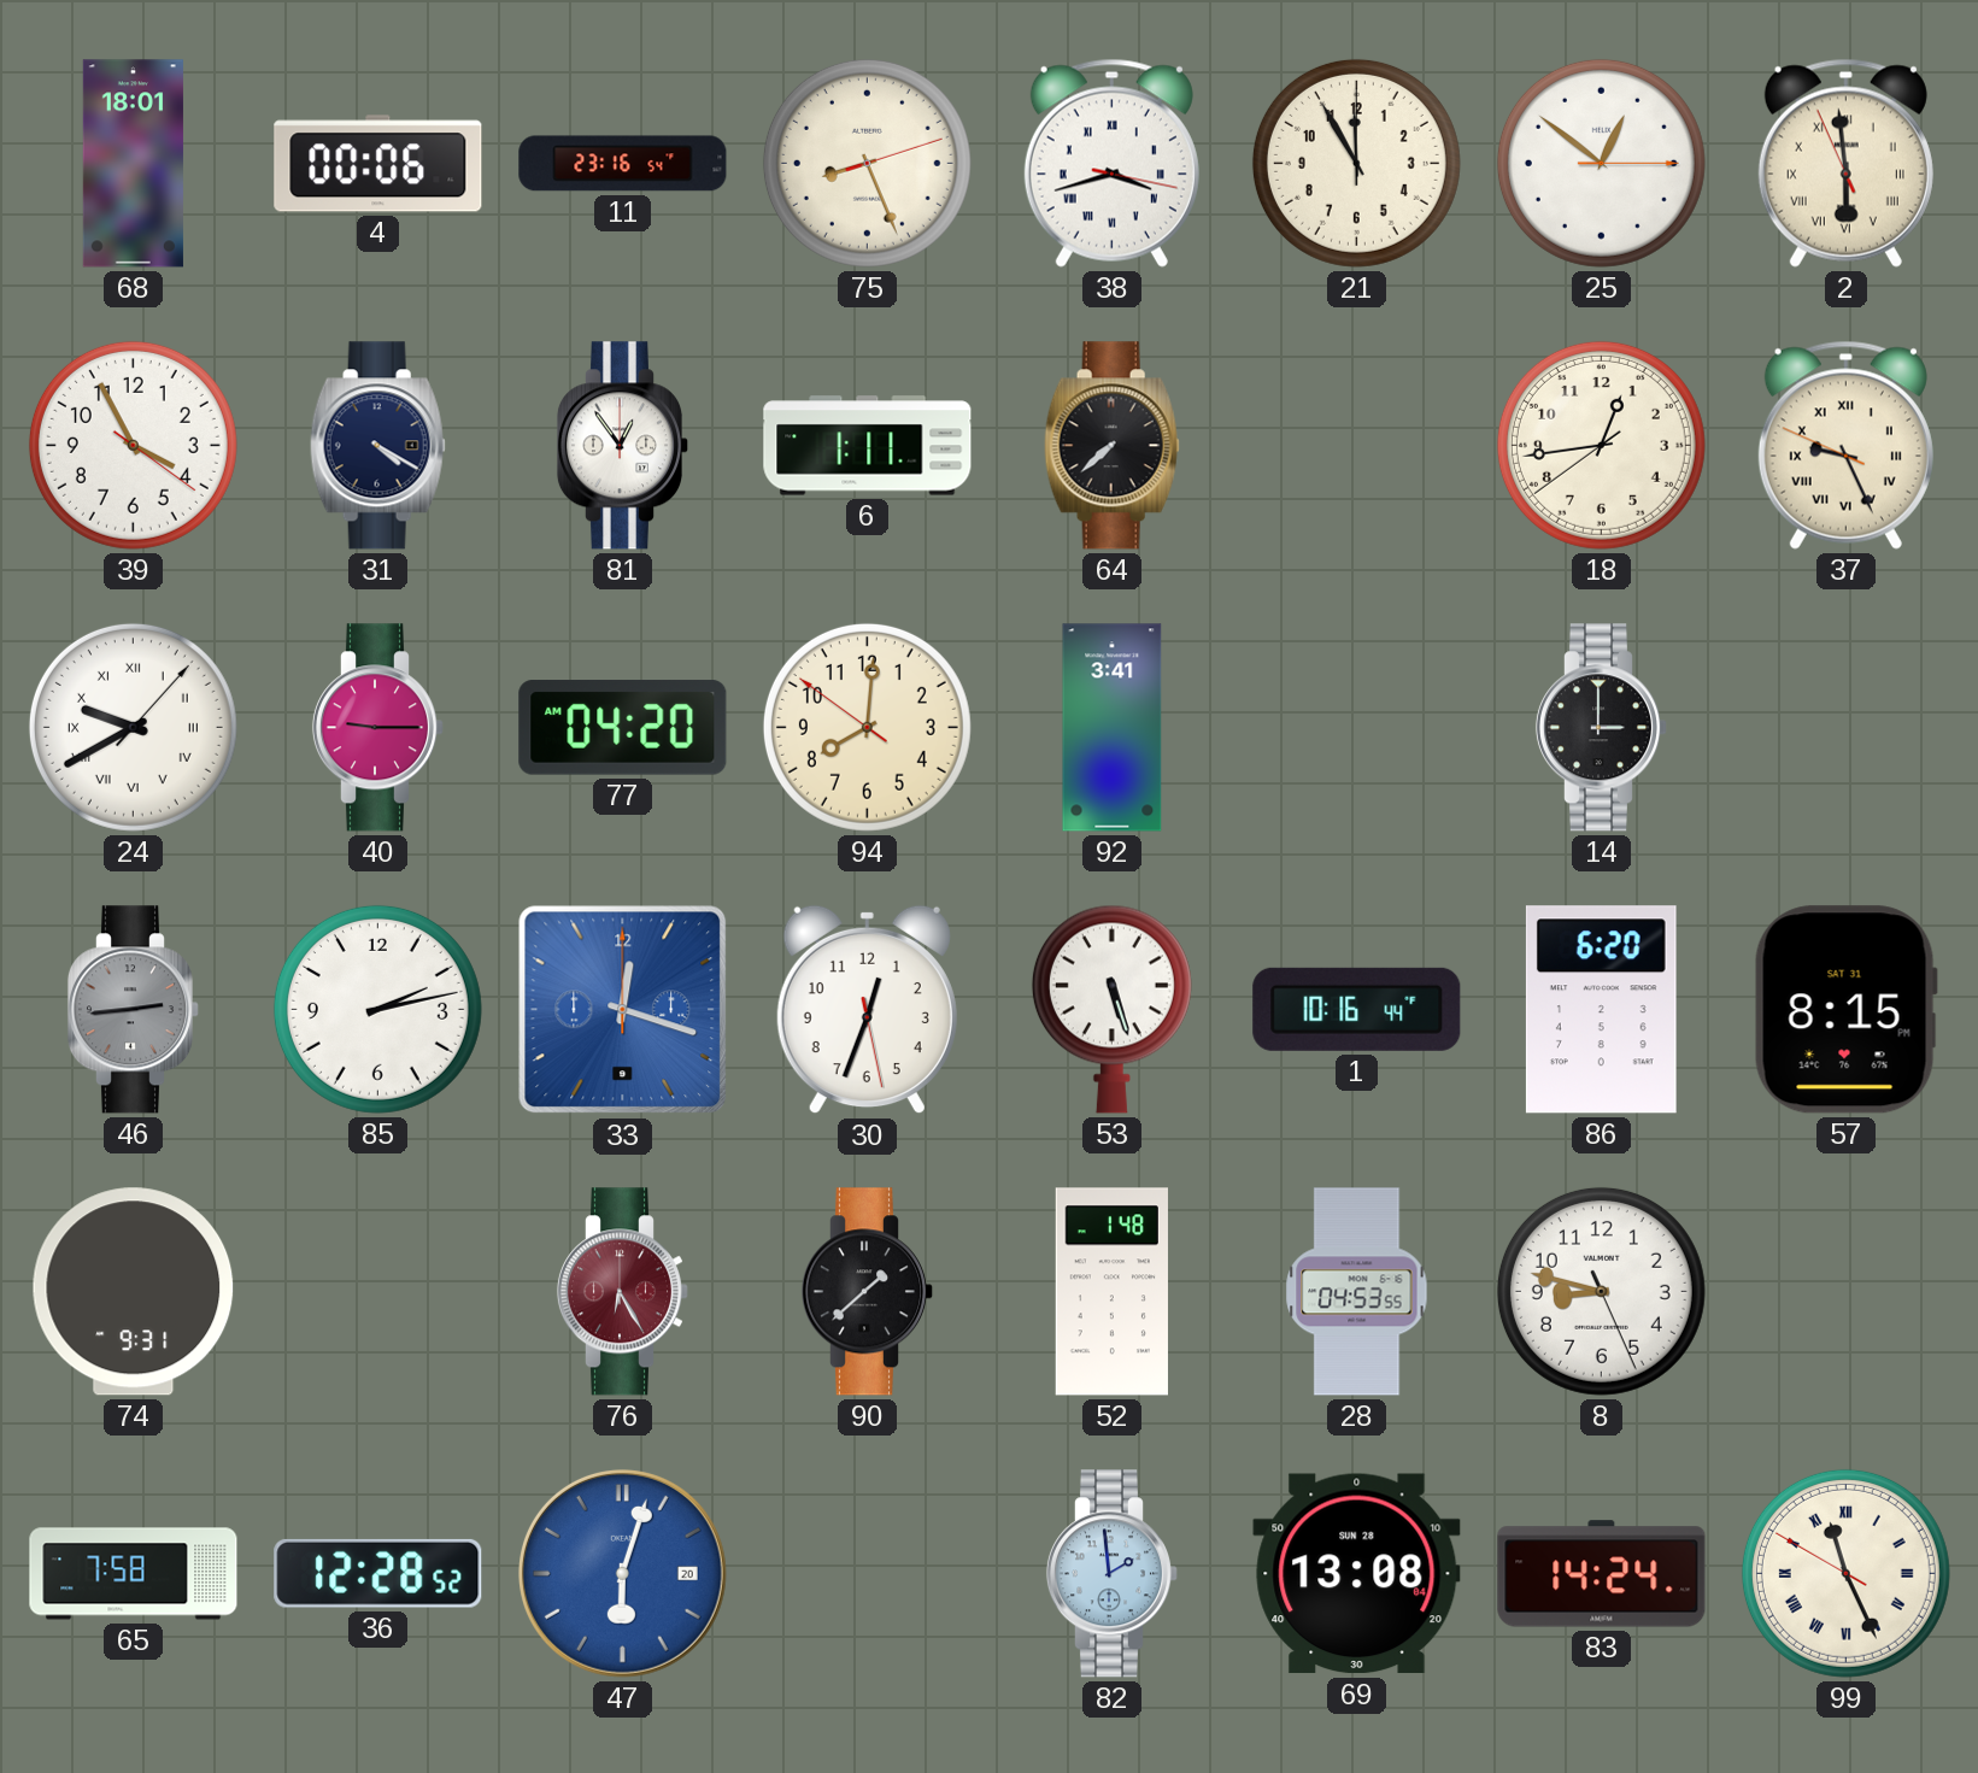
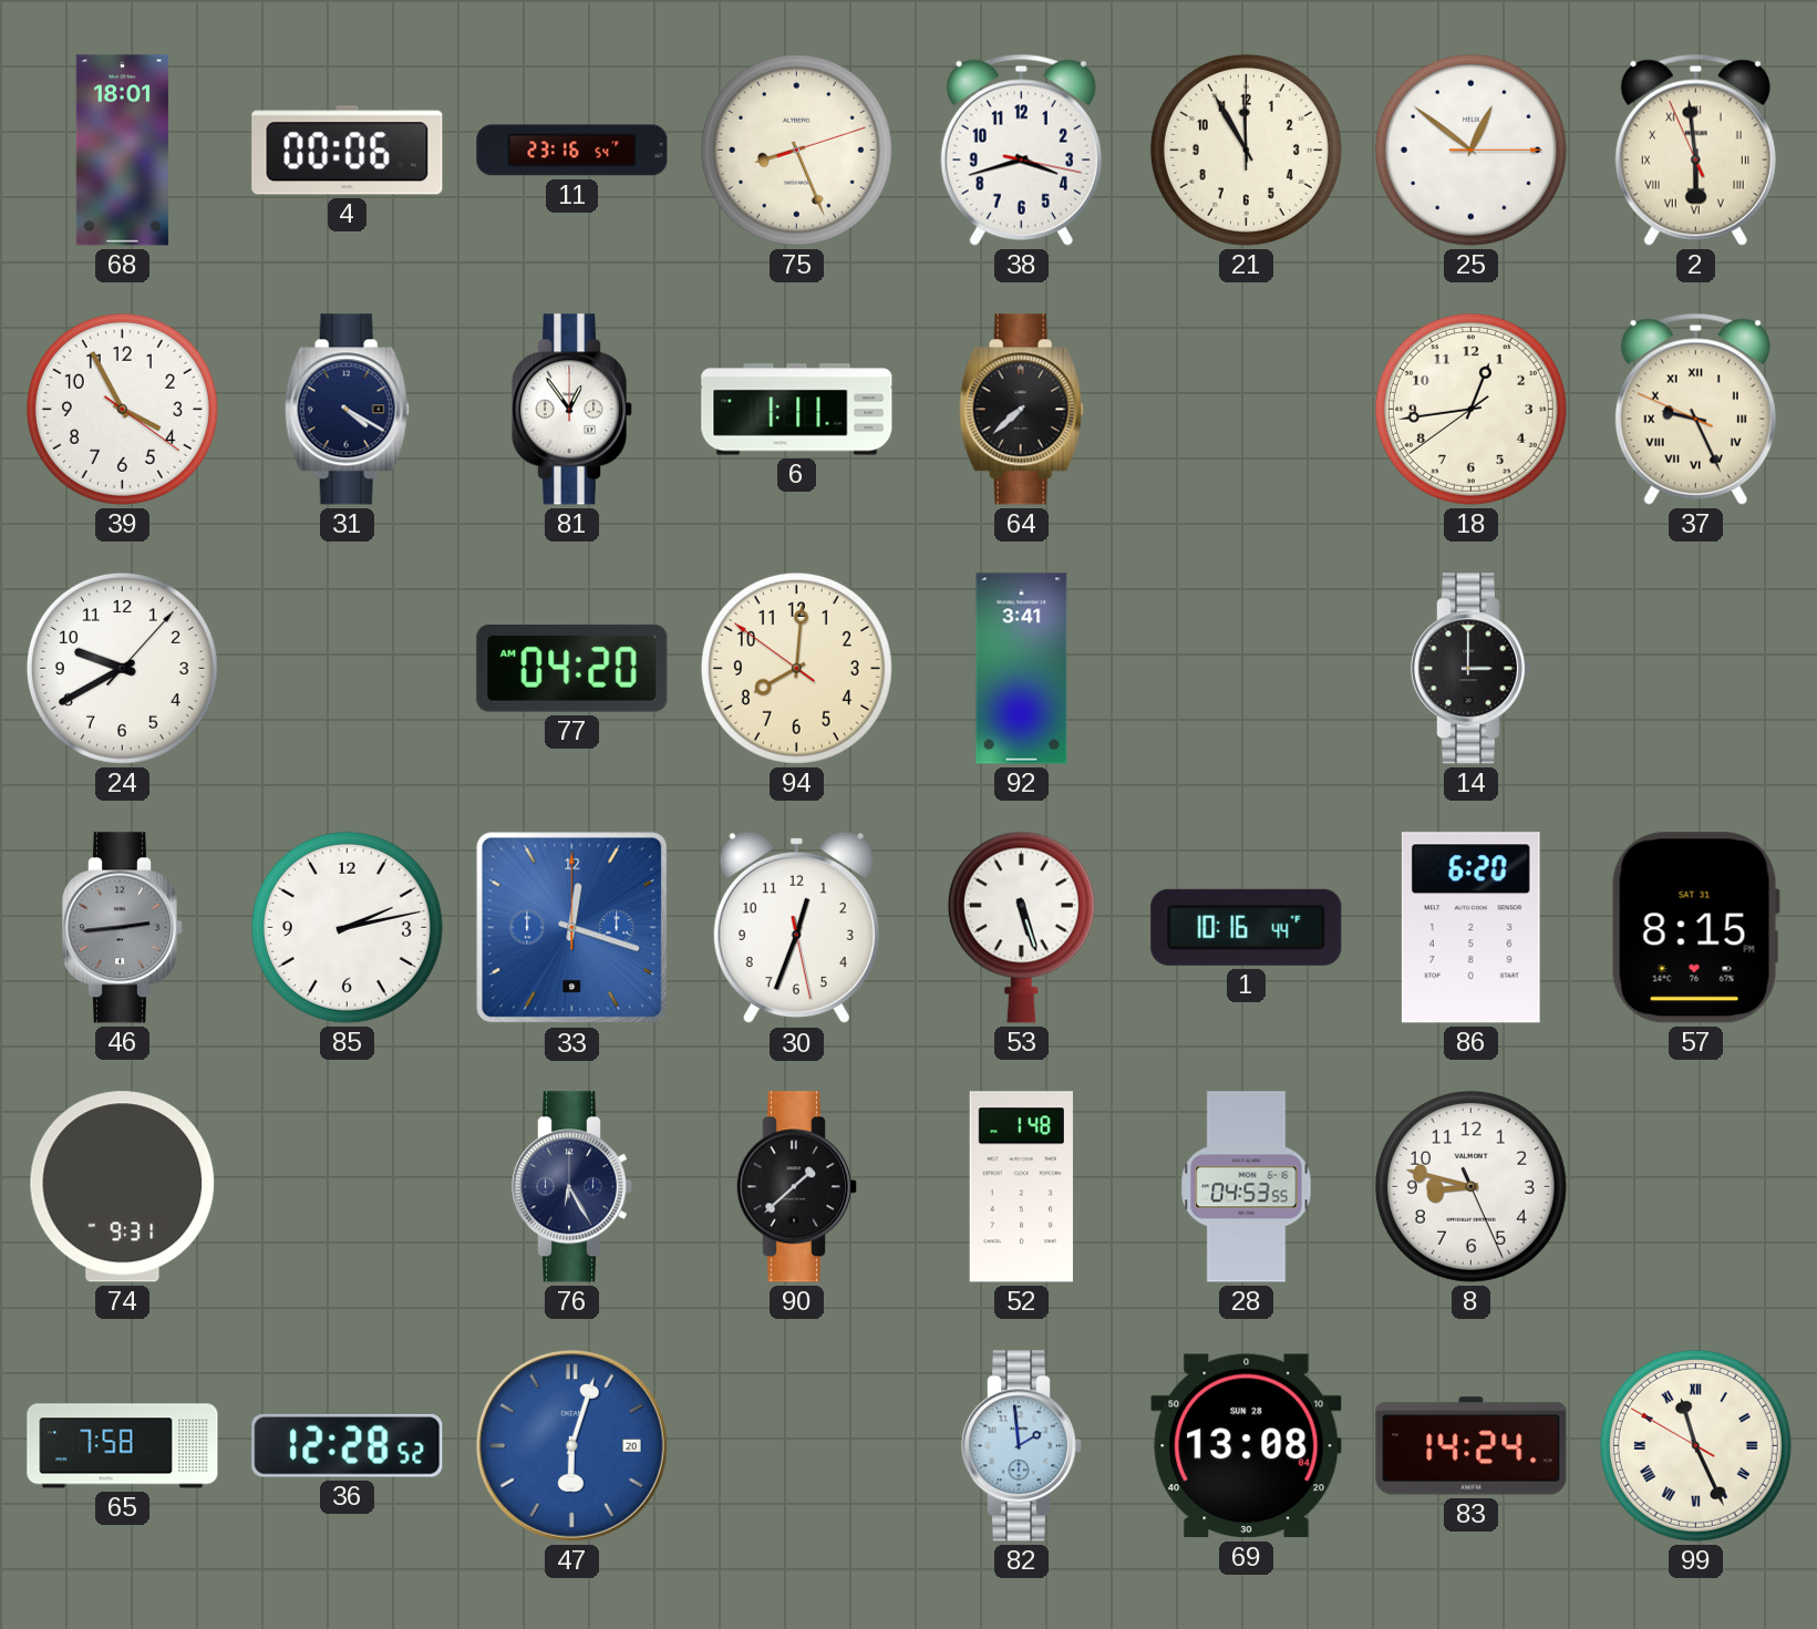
38 numerals: Roman -> Arabic (1021, 150)
24 numerals: Roman -> Arabic (122, 668)
40: 9:15 -> none (377, 728)
76 dial: burgundy -> navy (571, 1187)
